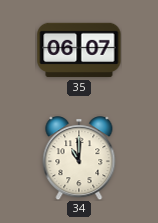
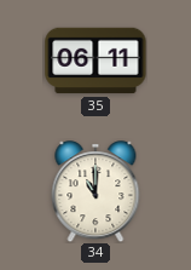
35: 06:07 -> 06:11 (95, 61)
